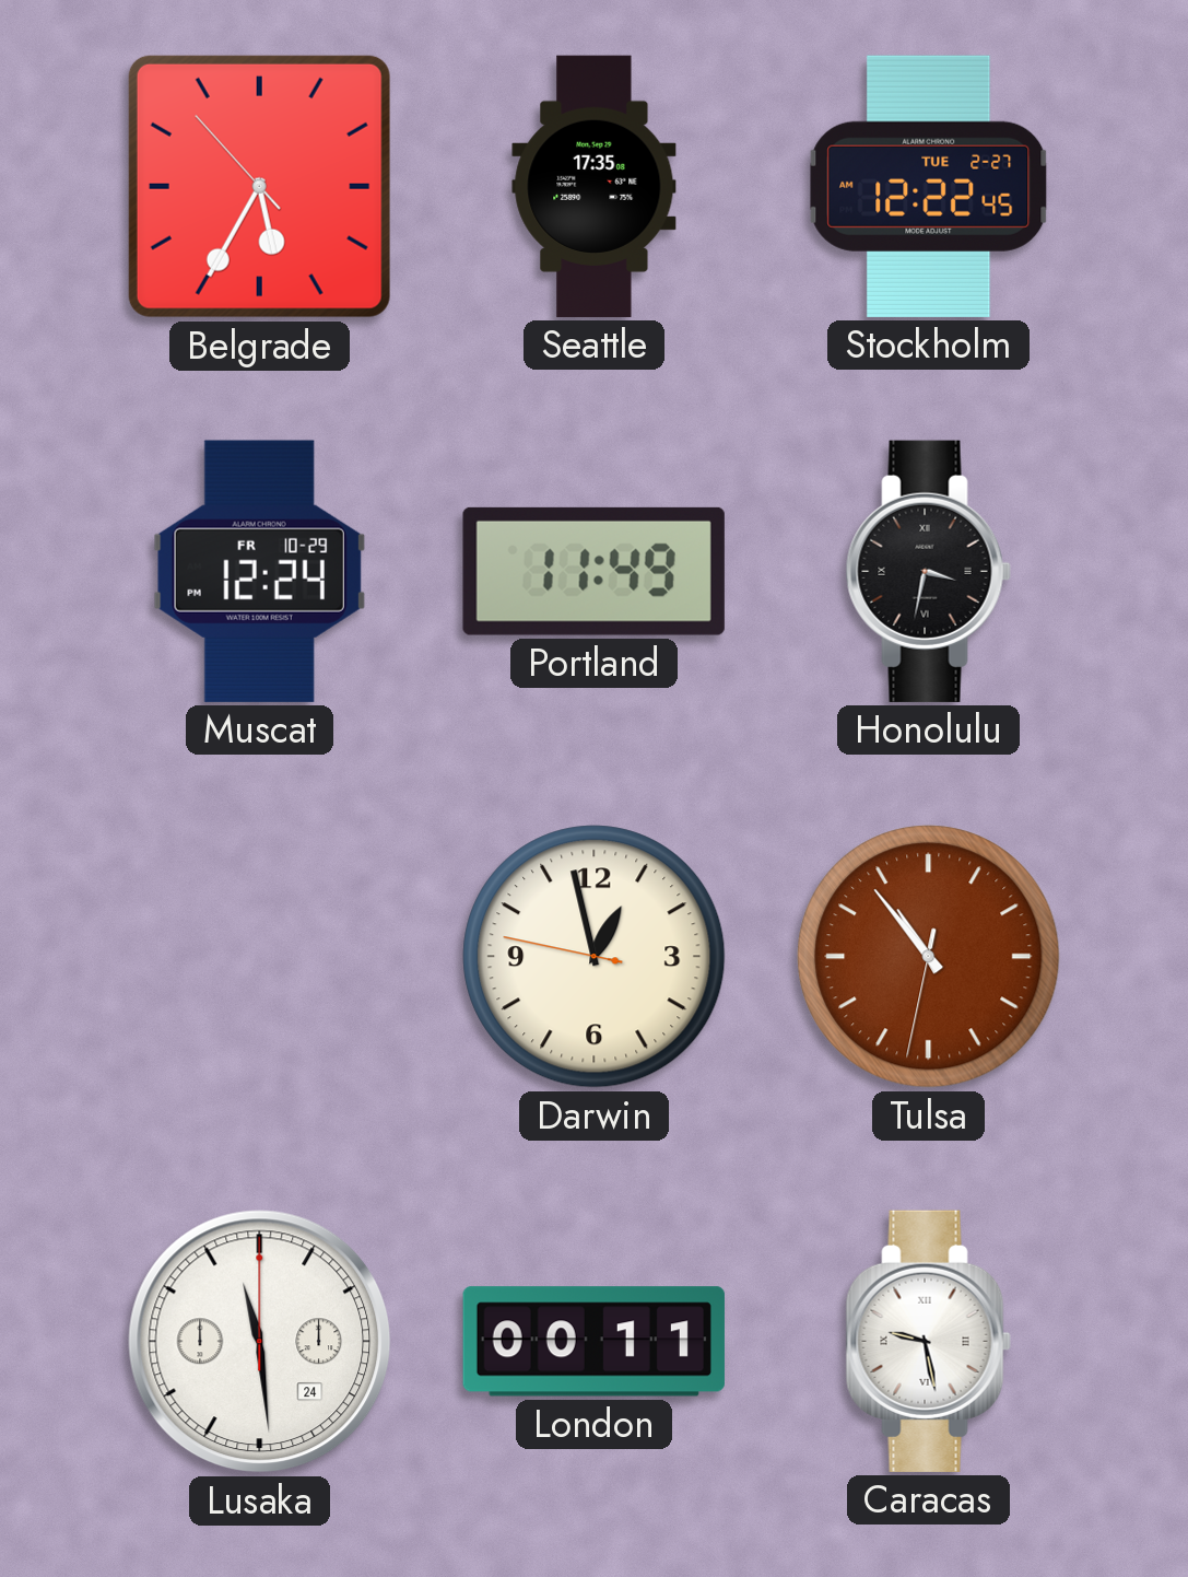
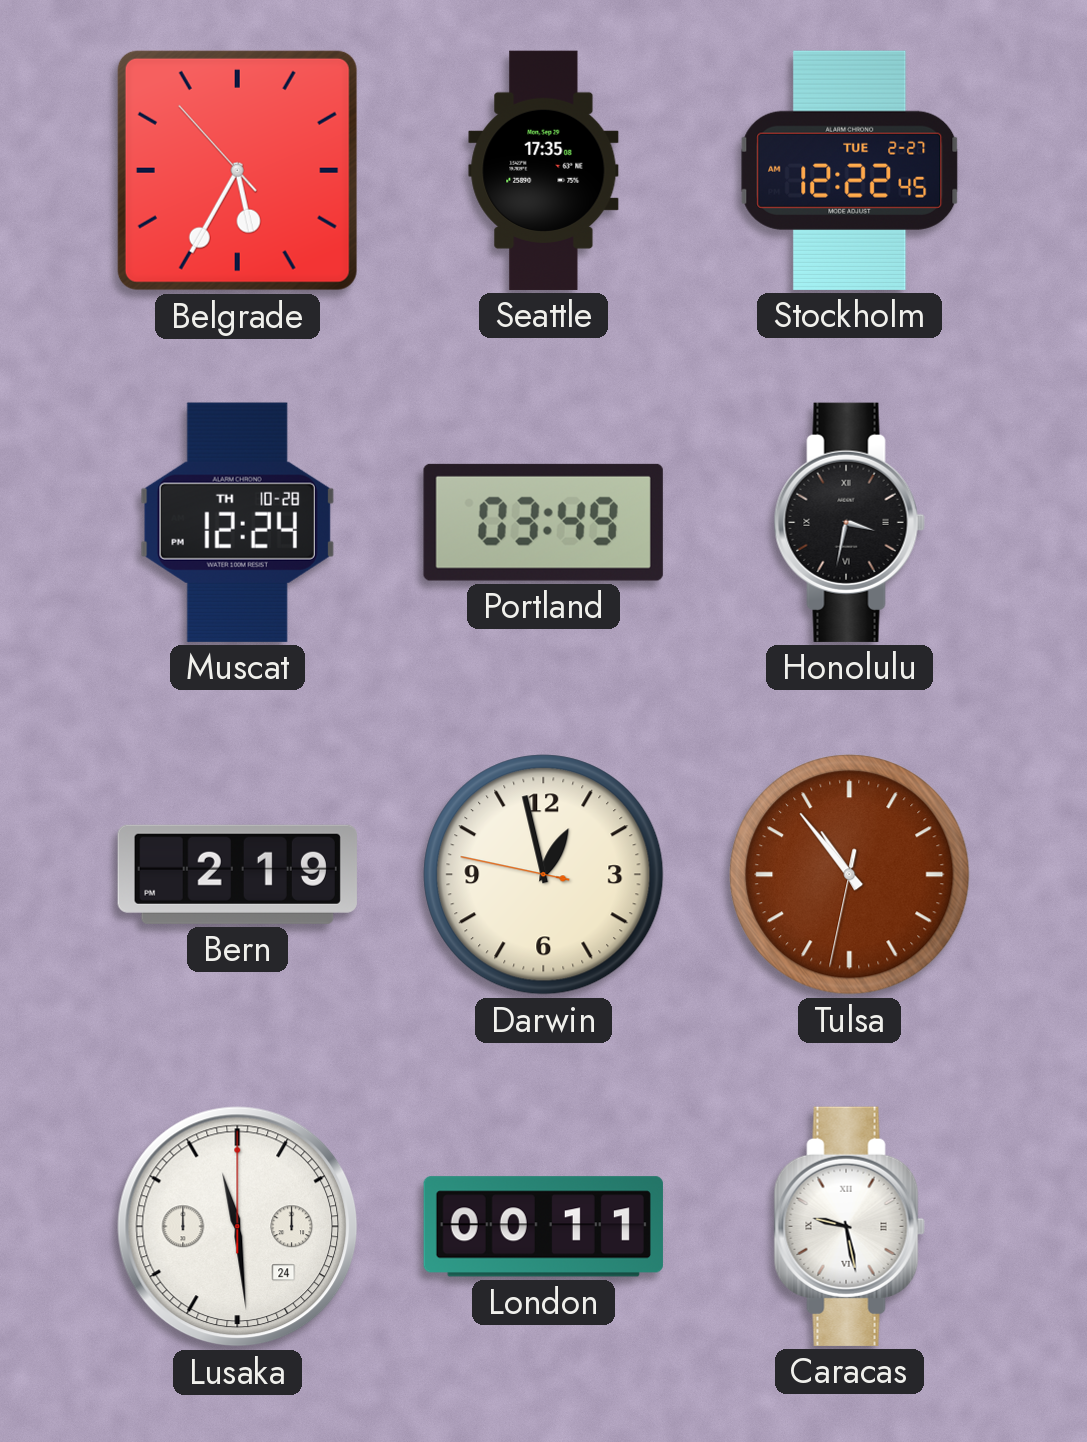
Muscat date: FR 10-29 -> TH 10-28 (237, 522)
Portland: 11:49 -> 03:49 (543, 522)
Bern: none -> 2:19 (237, 874)
